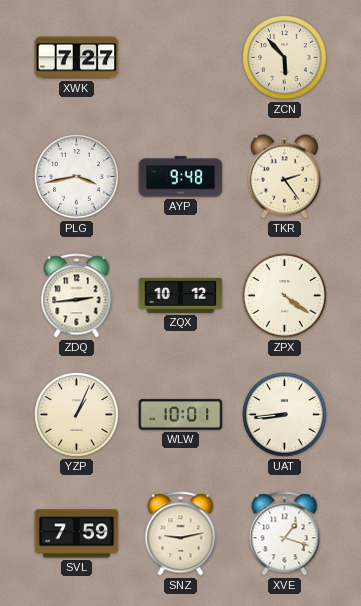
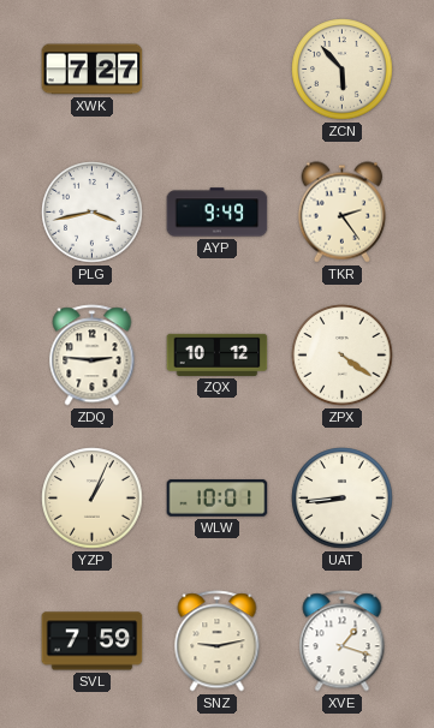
AYP: 9:48 -> 9:49 (218, 213)
ZDQ: 2:44 -> 2:46 (93, 356)
